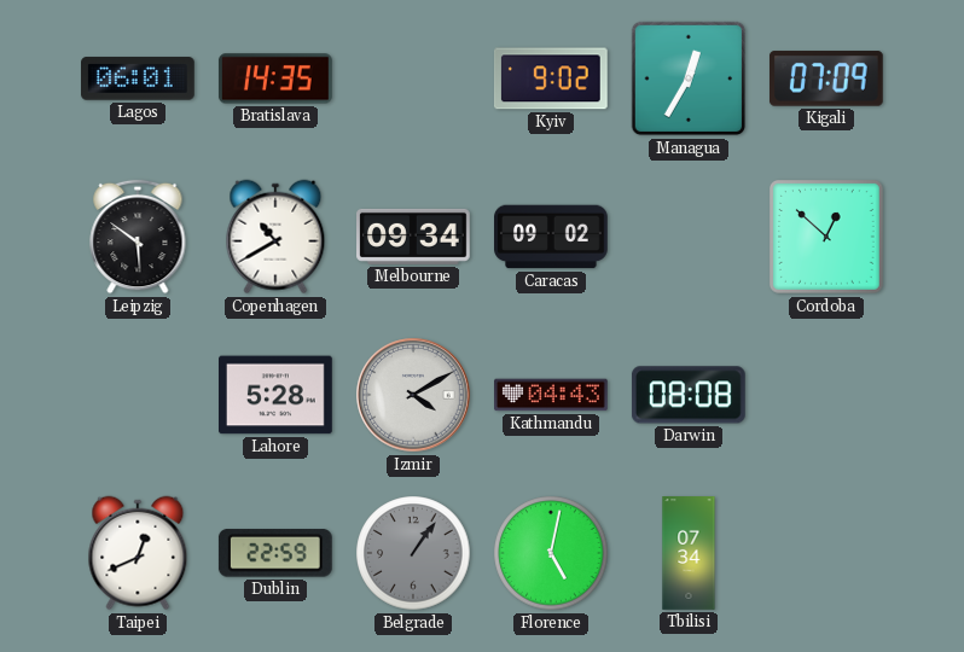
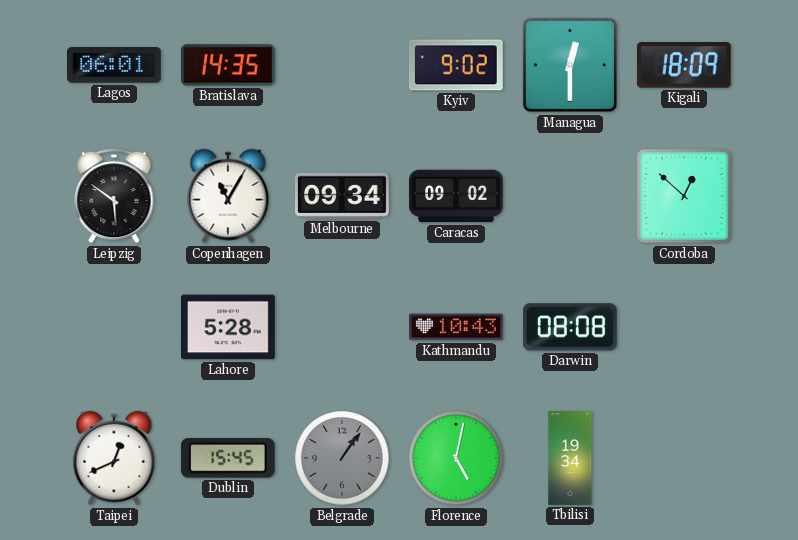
Managua: 12:35 -> 12:30 (570, 65)
Kigali: 07:09 -> 18:09 (684, 65)
Copenhagen: 10:40 -> 11:05 (228, 196)
Izmir: 4:10 -> none (413, 395)
Kathmandu: 04:43 -> 10:43 (457, 327)
Dublin: 22:59 -> 15:45 (228, 458)
Tbilisi: 07:34 -> 19:34 (570, 458)
